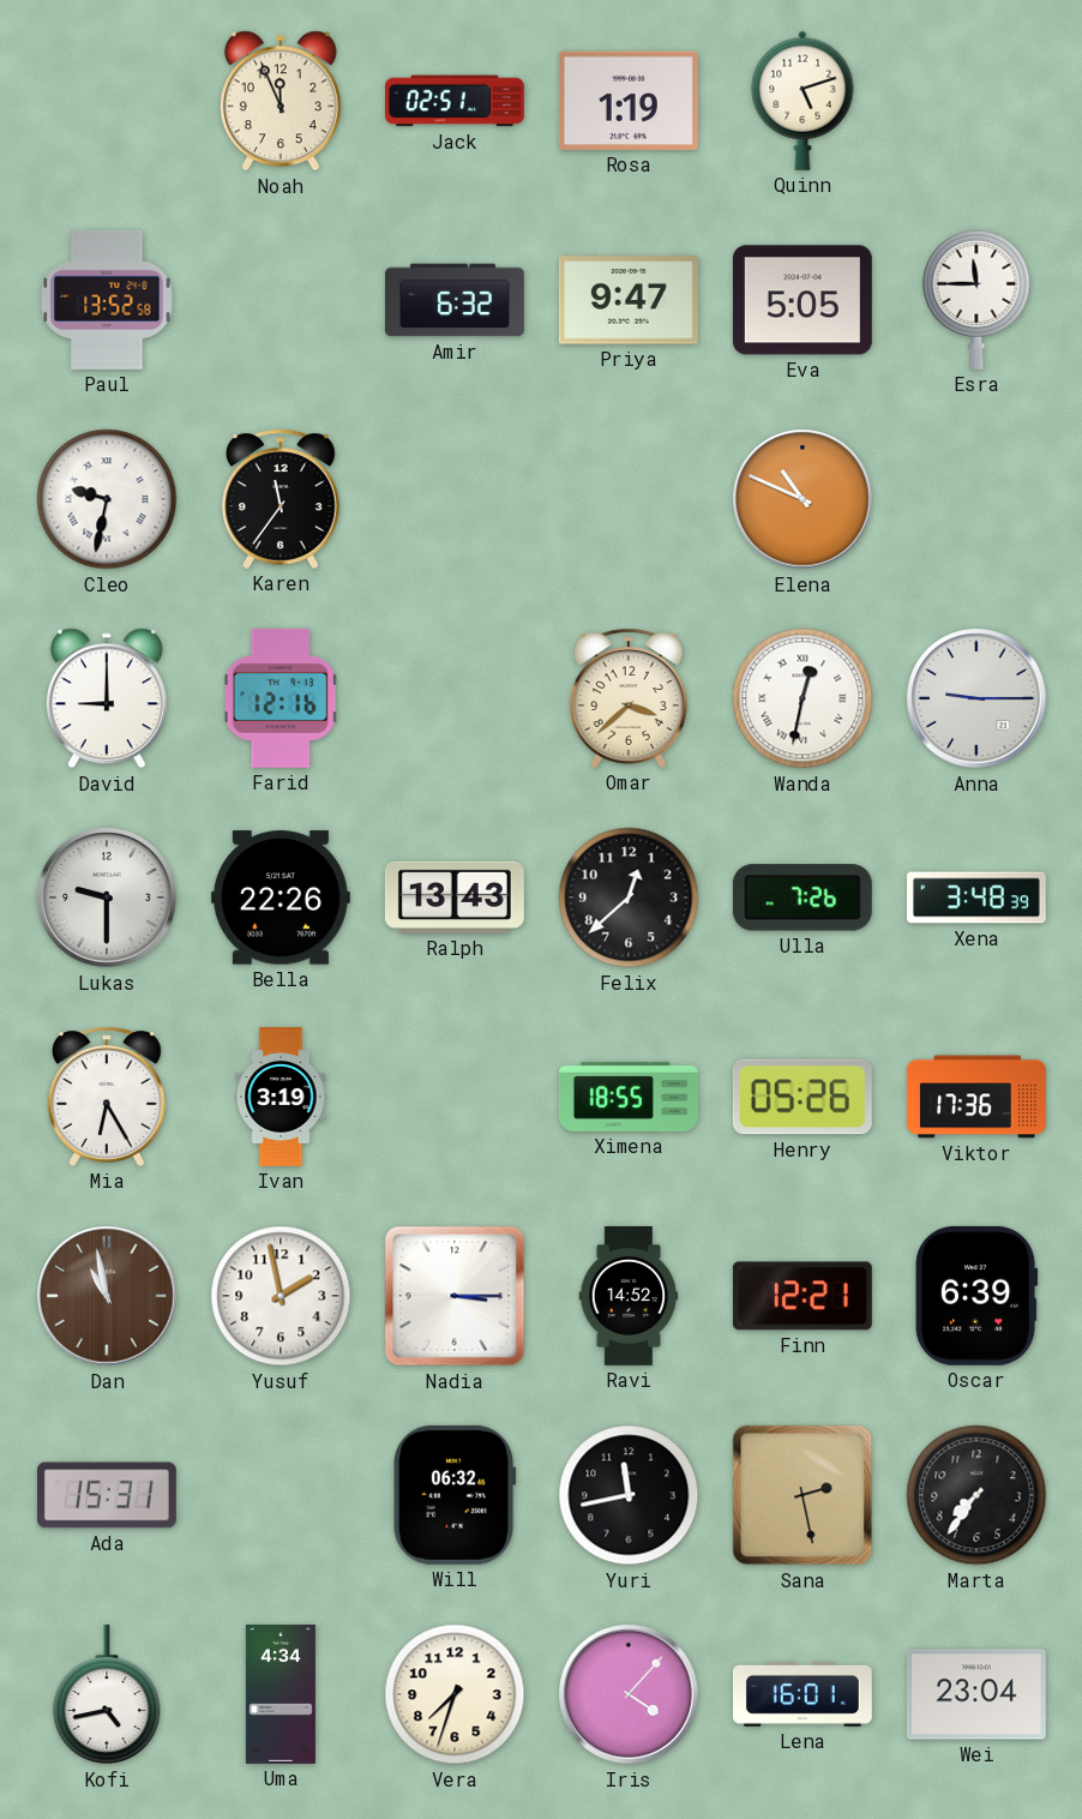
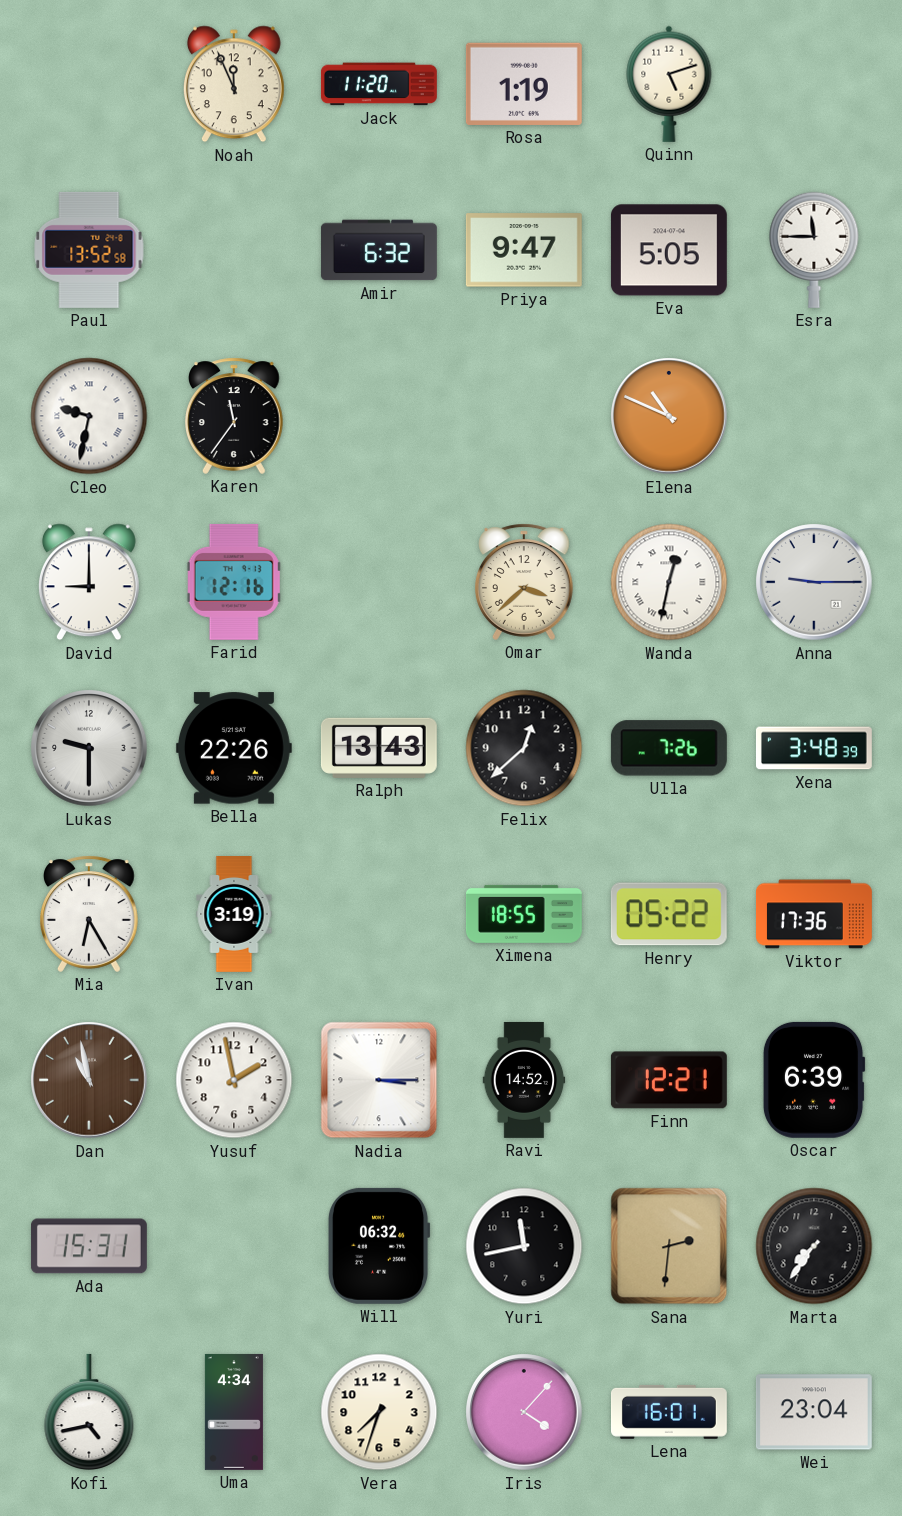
Jack: 02:51 -> 11:20 (379, 84)
Henry: 05:26 -> 05:22 (669, 914)
Sana: 2:28 -> 2:31 (669, 1246)
